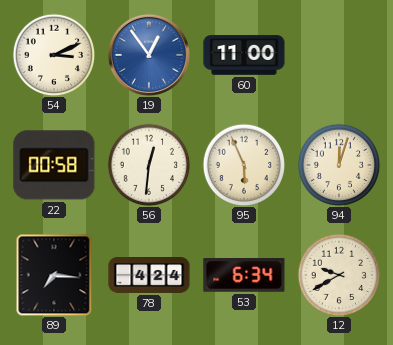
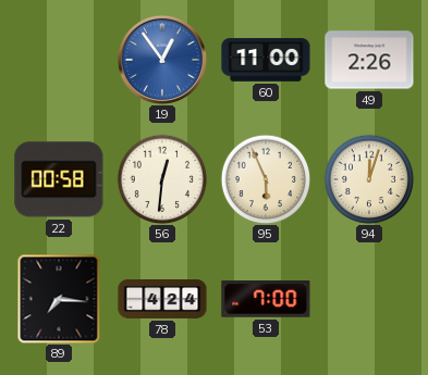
54: 3:11 -> none (54, 55)
49: none -> 2:26 (369, 60)
53: 6:34 -> 7:00 (266, 300)
12: 9:40 -> none (339, 275)
